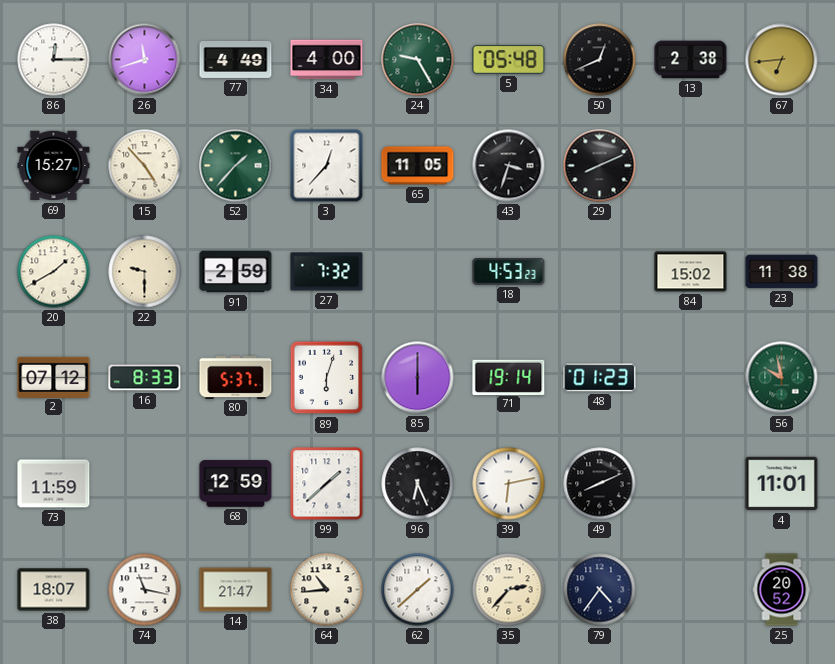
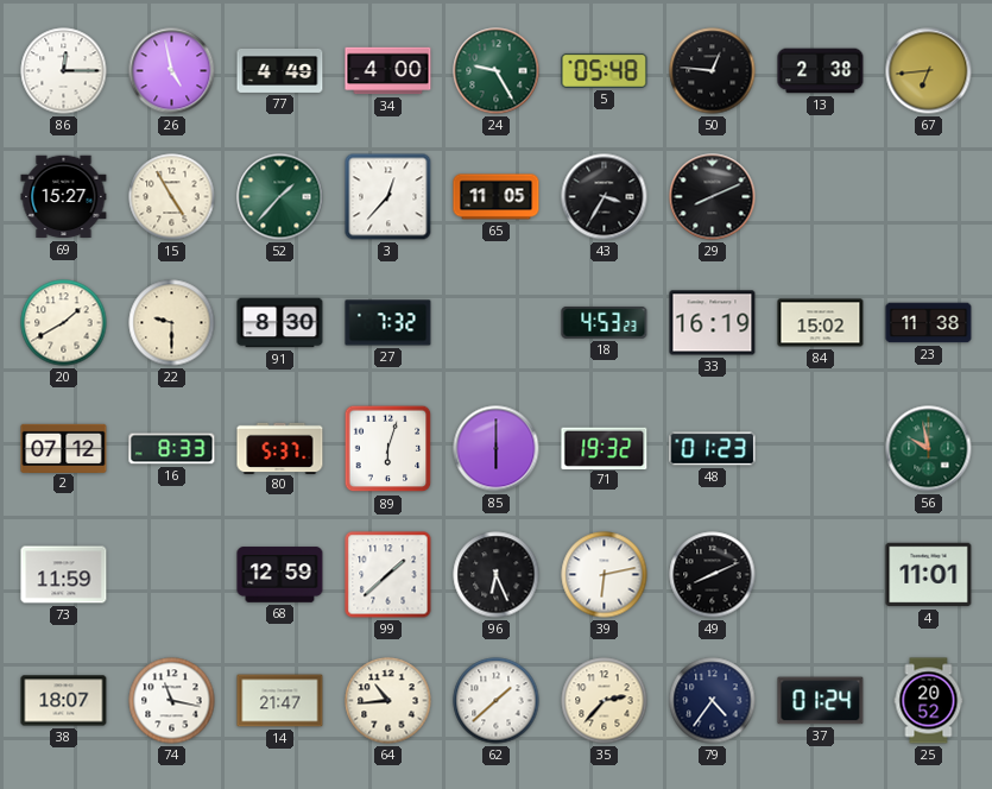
26: 11:42 -> 4:58 (172, 71)
50: 12:41 -> 12:46 (713, 71)
15: 4:53 -> 4:55 (172, 197)
43: 3:33 -> 3:35 (605, 197)
91: 2:59 -> 8:30 (280, 323)
33: none -> 16:19 (713, 323)
71: 19:14 -> 19:32 (605, 448)
37: none -> 01:24 (821, 701)
